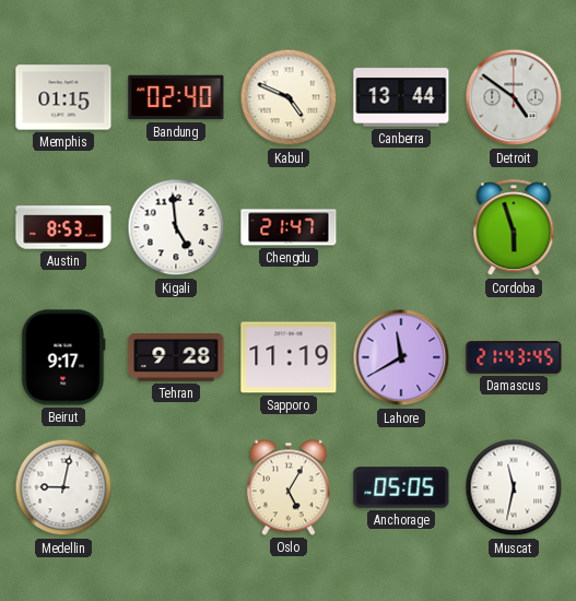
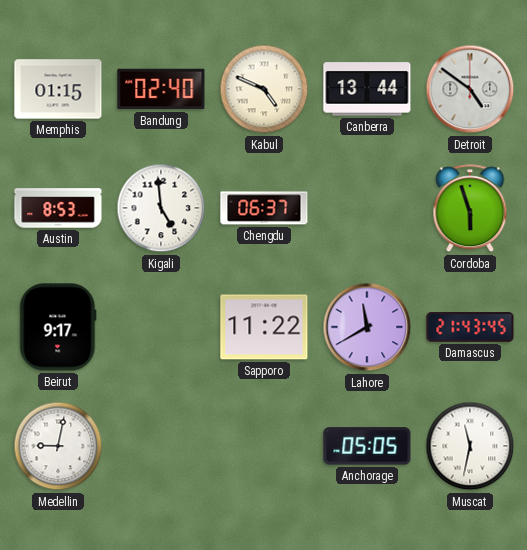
Chengdu: 21:47 -> 06:37 (264, 208)
Tehran: 9:28 -> none (176, 358)
Sapporo: 11:19 -> 11:22 (264, 327)
Oslo: 5:05 -> none (289, 487)
